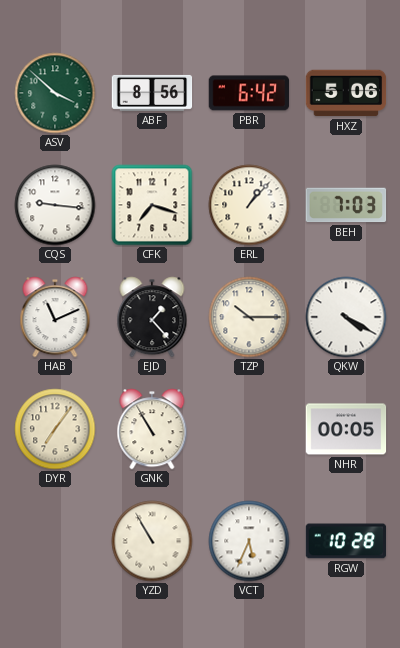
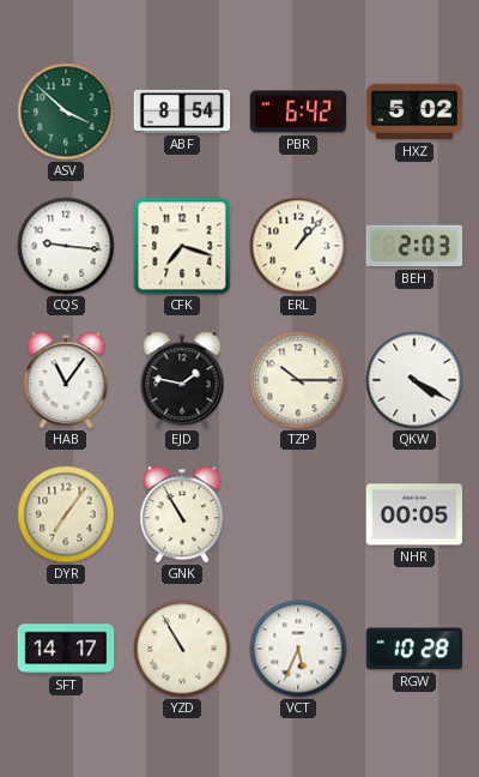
ABF: 8:56 -> 8:54 (182, 112)
HXZ: 5:06 -> 5:02 (414, 112)
BEH: 7:03 -> 2:03 (414, 246)
HAB: 11:11 -> 11:06 (66, 380)
EJD: 1:23 -> 1:47 (182, 380)
SFT: none -> 14:17 (66, 649)
